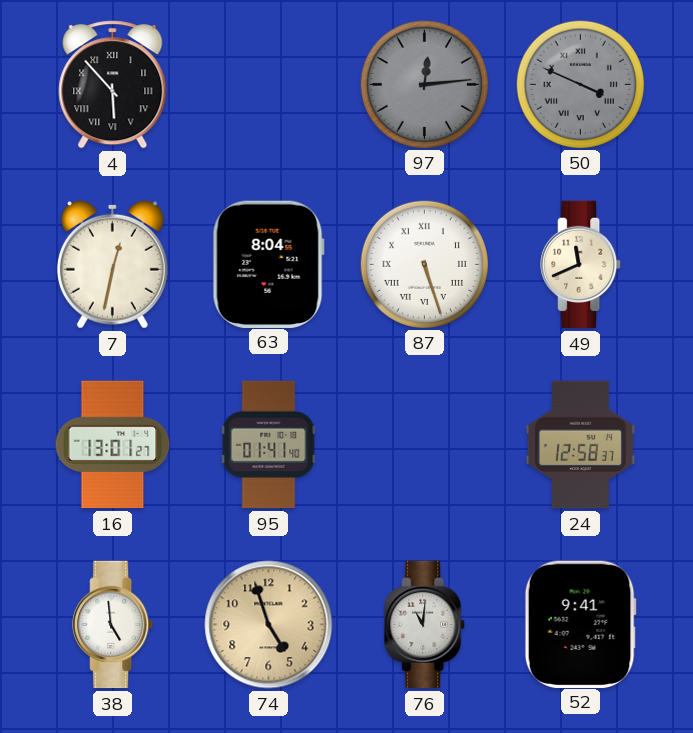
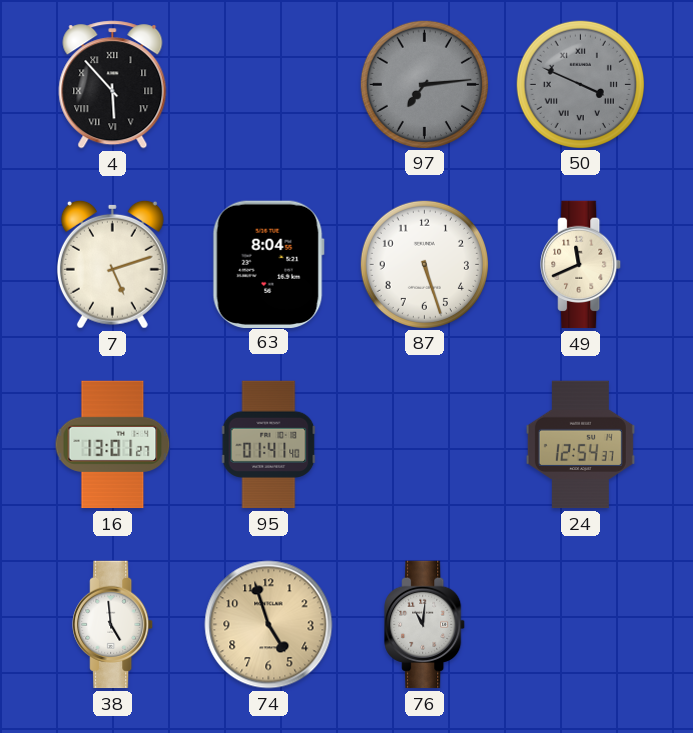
97: 12:14 -> 7:14 (424, 84)
7: 12:32 -> 5:12 (112, 264)
87 numerals: Roman -> Arabic (424, 264)
24: 12:58 -> 12:54 (580, 445)
52: 9:41 -> none (580, 624)
